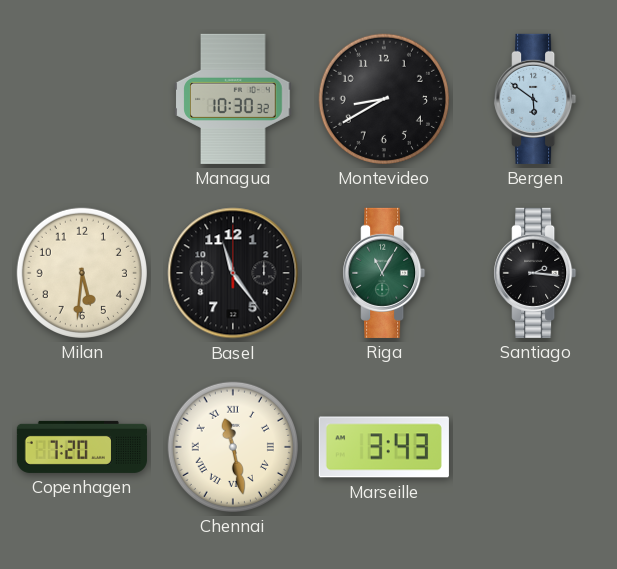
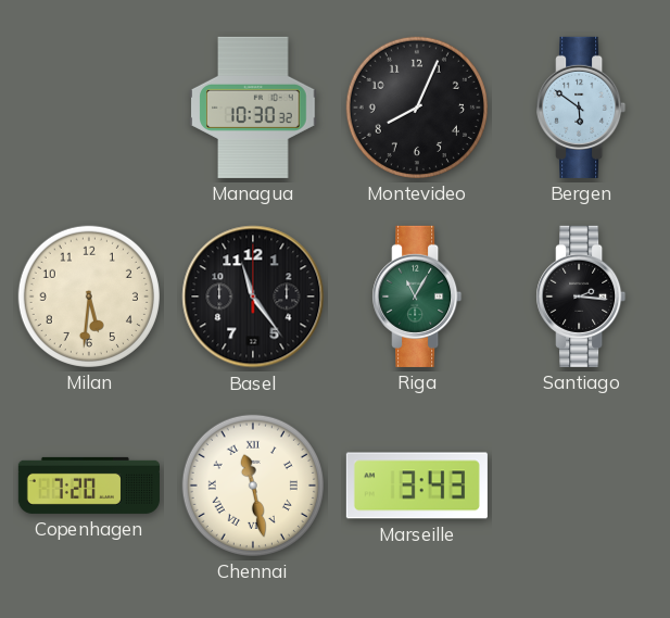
Montevideo: 8:40 -> 8:04 (417, 108)
